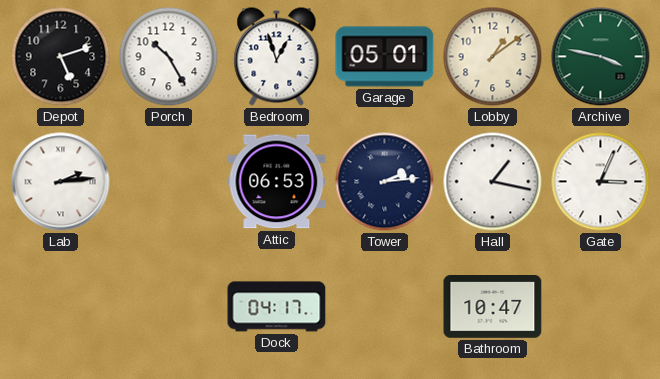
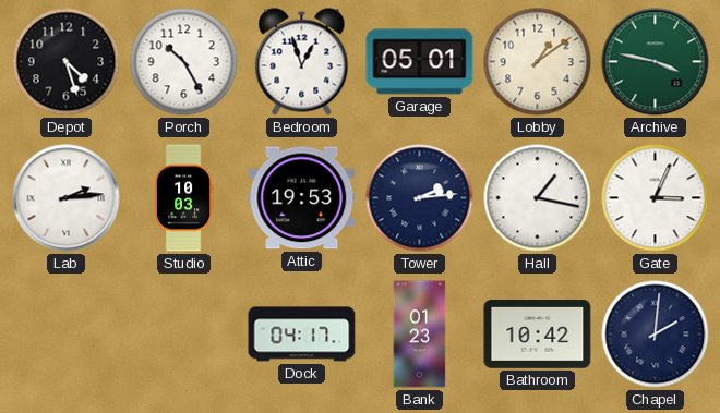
Depot: 5:12 -> 4:27 (67, 62)
Studio: none -> 10:03 (183, 198)
Attic: 06:53 -> 19:53 (302, 198)
Bank: none -> 01:23 (420, 335)
Bathroom: 10:47 -> 10:42 (538, 335)
Chapel: none -> 2:01 (656, 335)
